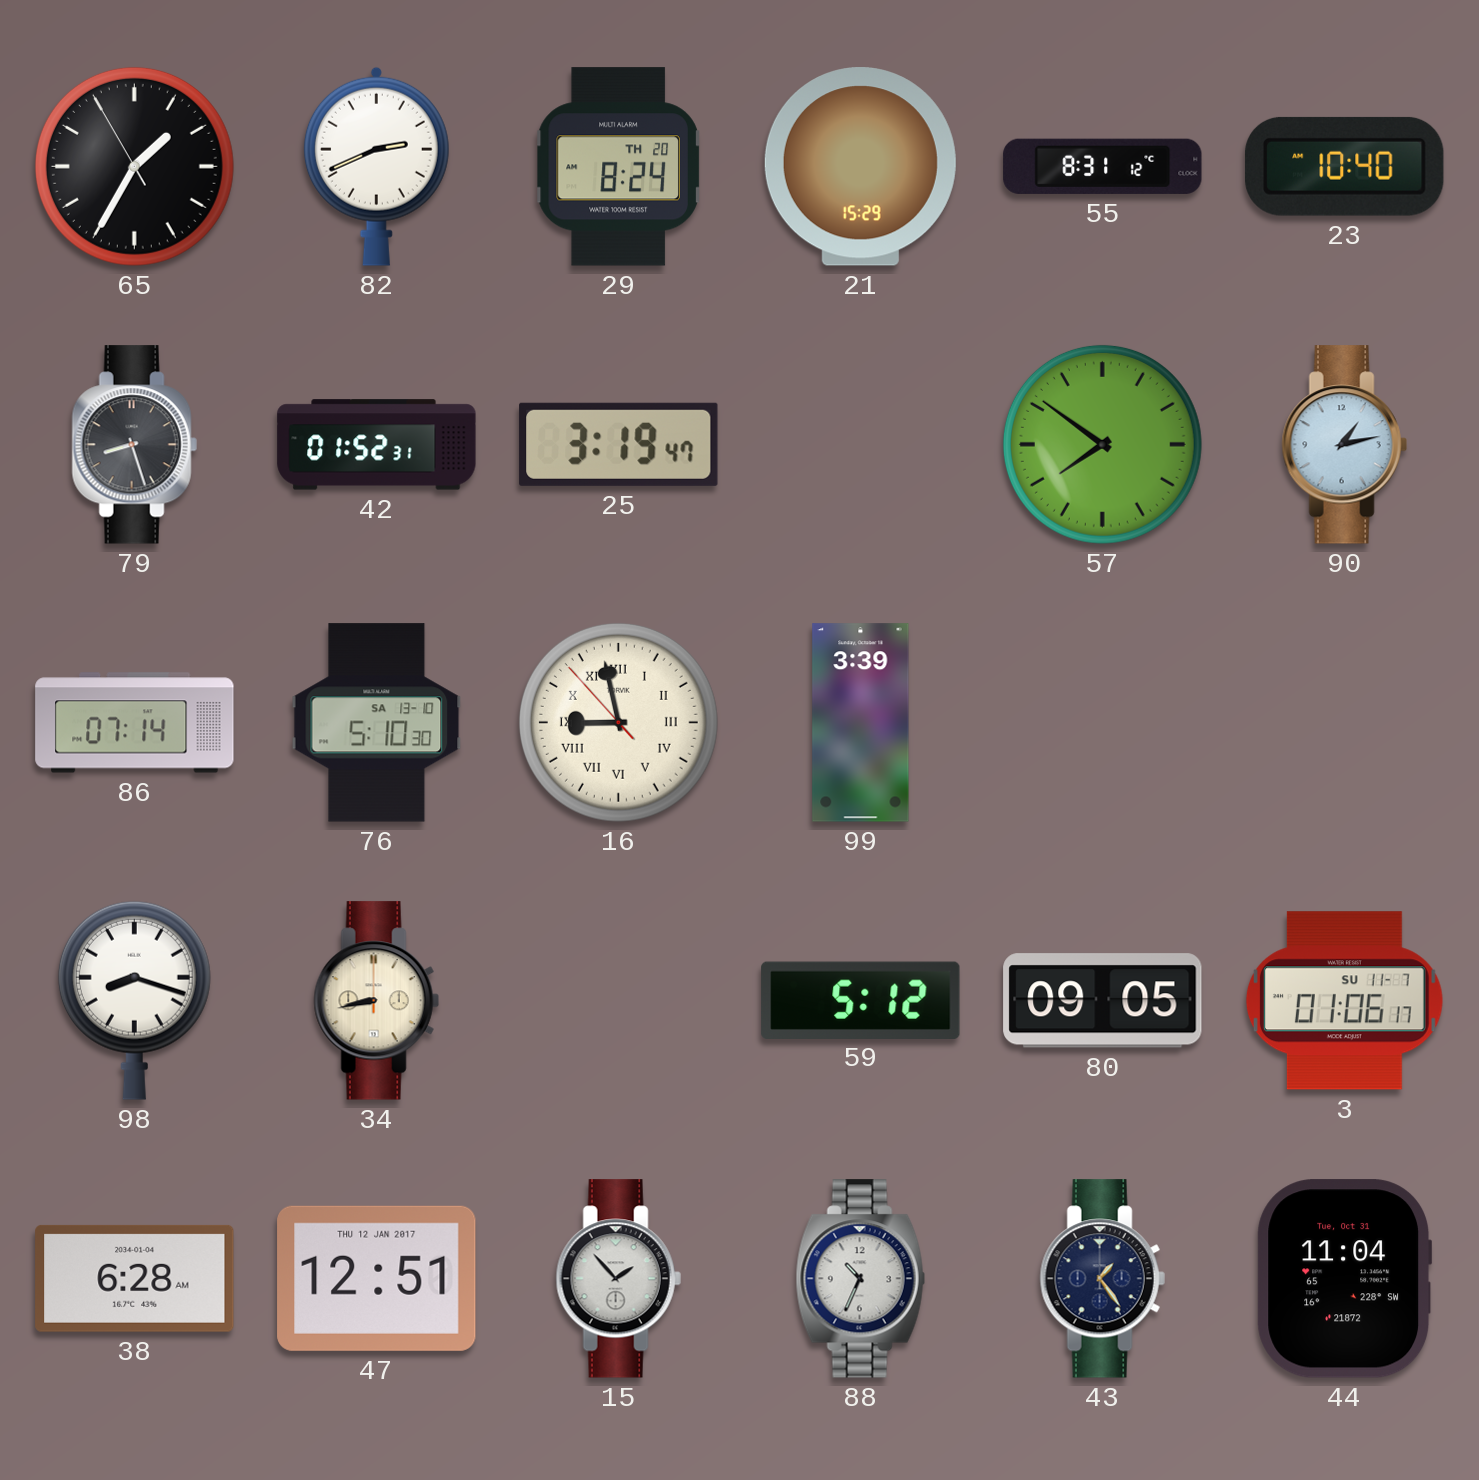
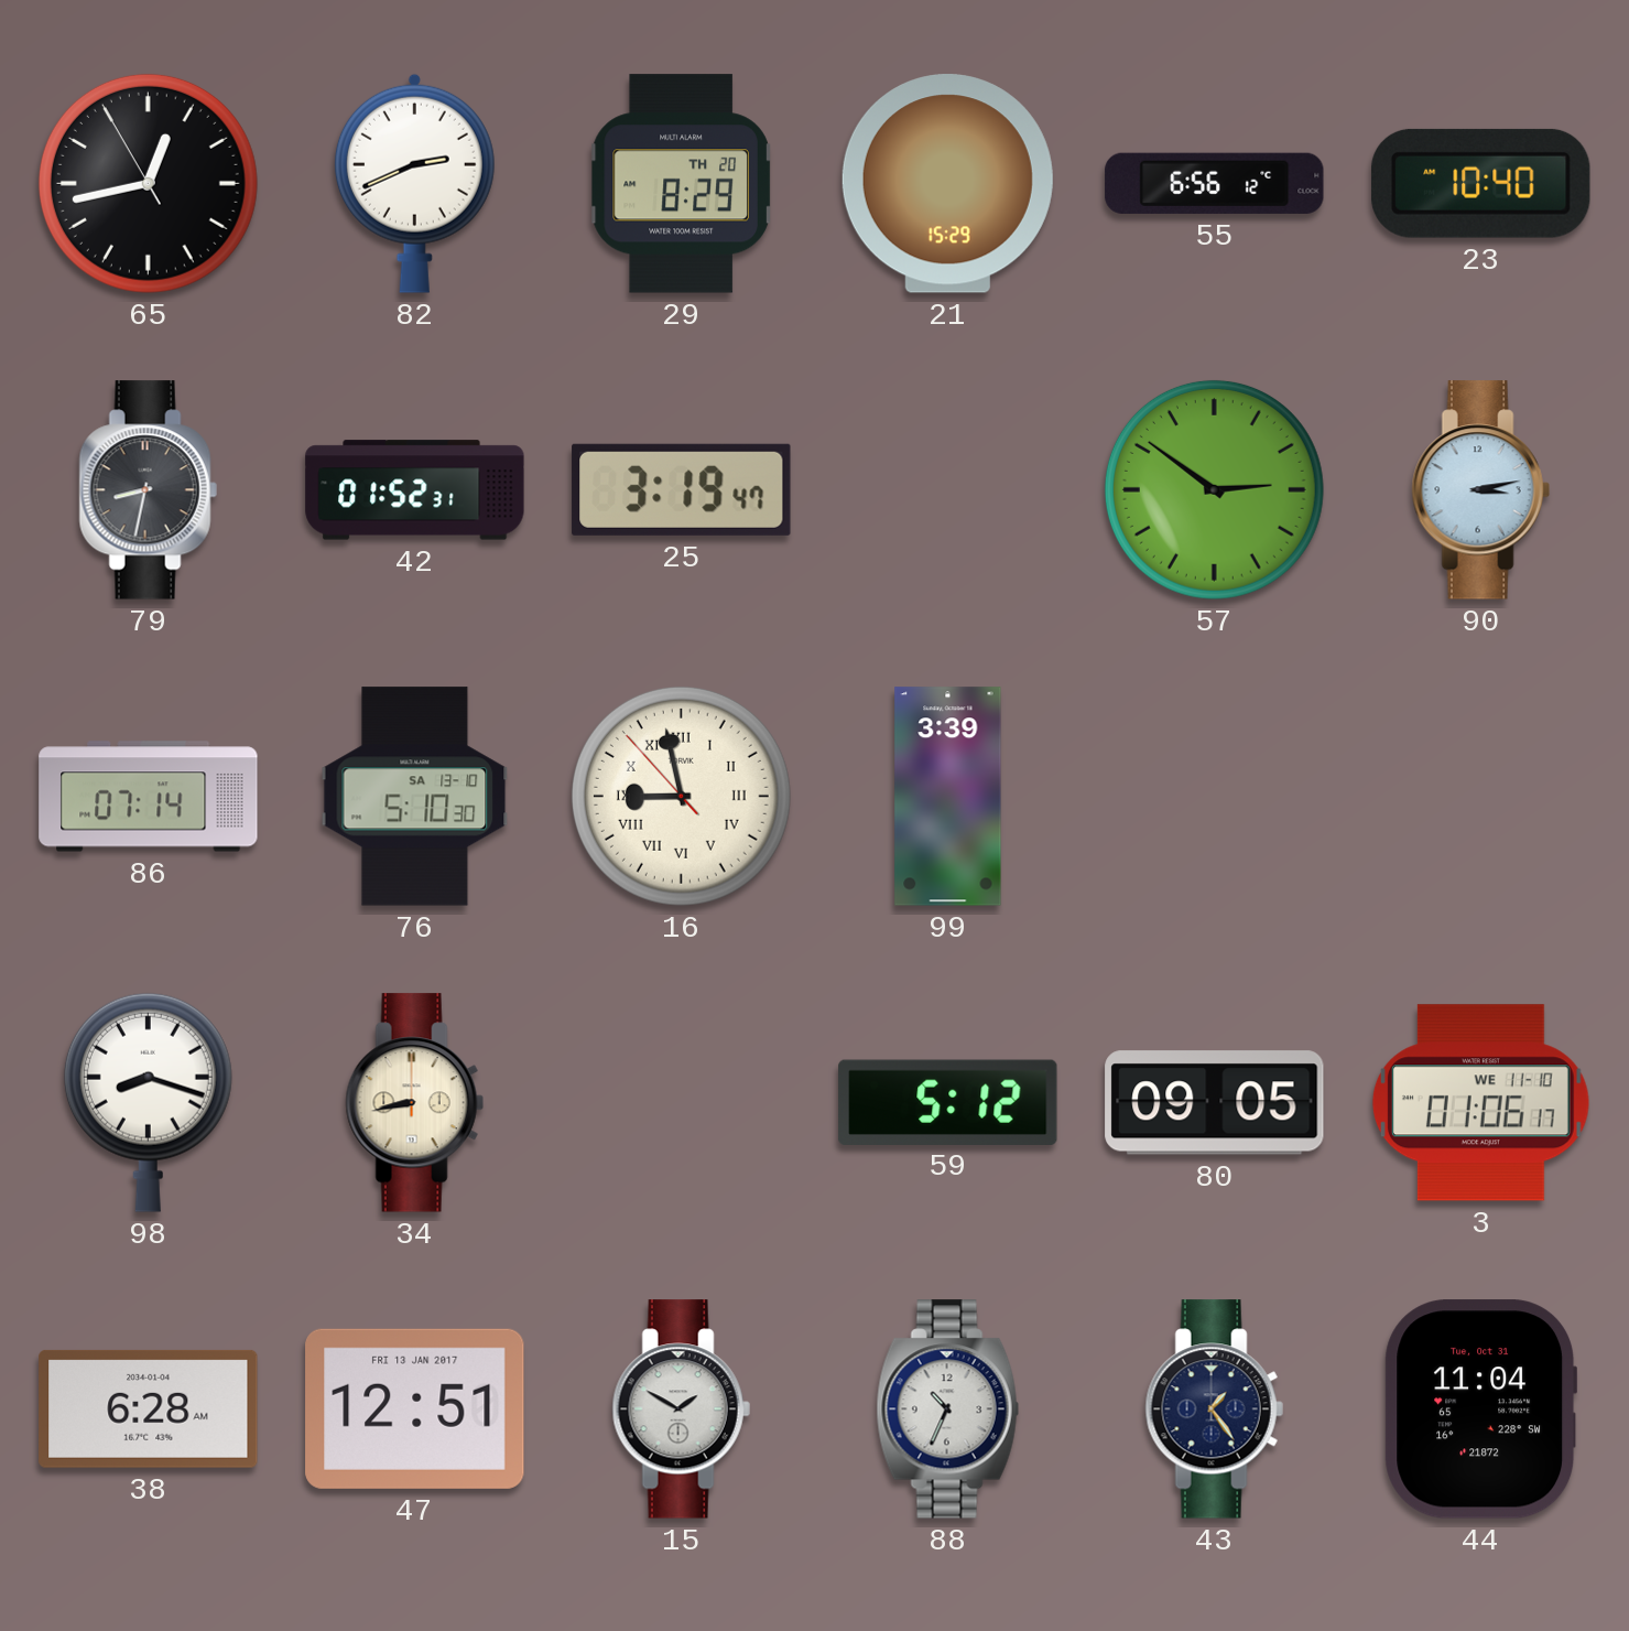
65: 1:34 -> 12:42 (148, 183)
29: 8:24 -> 8:29 (681, 184)
55: 8:31 -> 6:56 (1215, 183)
79: 8:27 -> 8:32 (148, 490)
57: 7:51 -> 2:51 (1214, 489)
90: 1:13 -> 3:13 (1480, 490)
3 date: SU 11-7 -> WE 11-10 (1480, 1103)
47 date: THU 12 JAN 2017 -> FRI 13 JAN 2017 (415, 1408)
15: 1:53 -> 1:50 (681, 1409)
